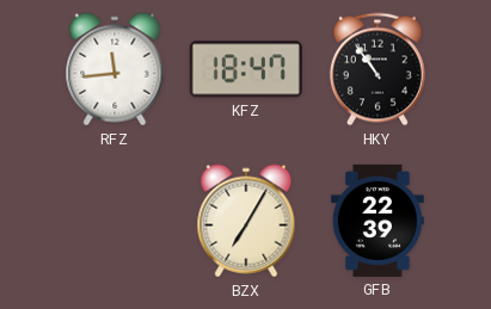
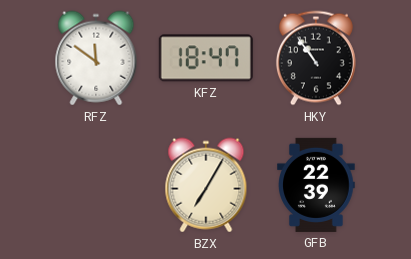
RFZ: 11:44 -> 11:51 (96, 58)
